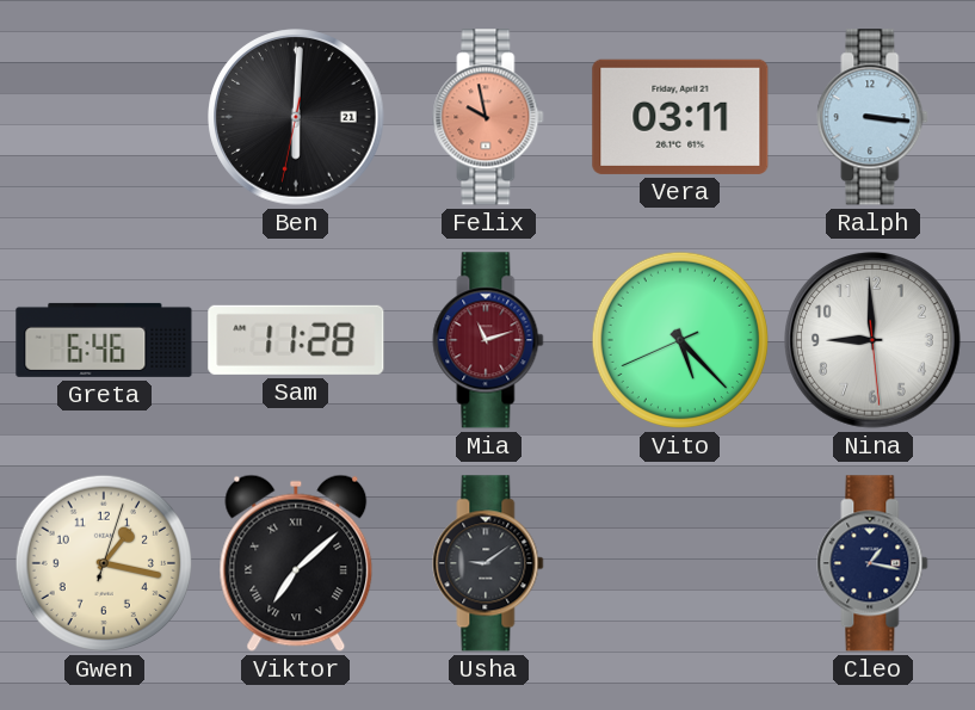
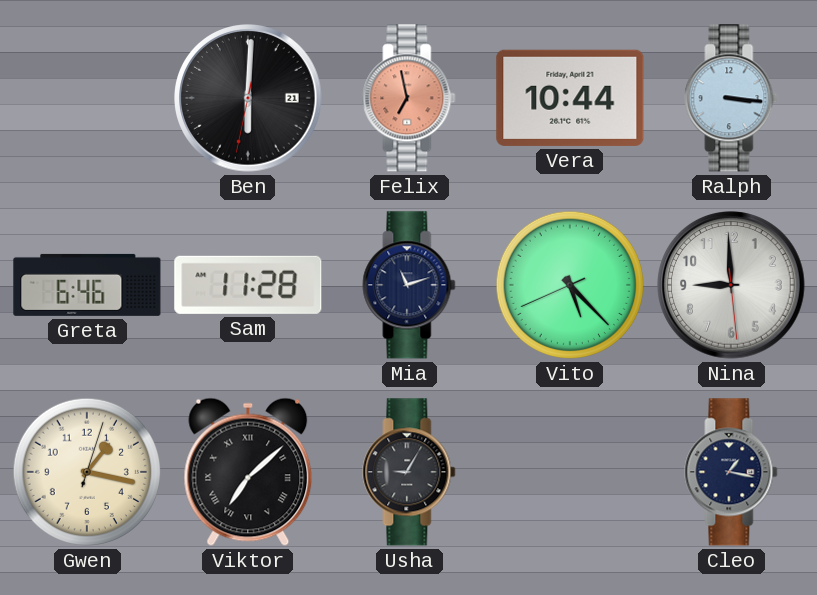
Felix: 9:58 -> 6:58 (409, 98)
Vera: 03:11 -> 10:44 (570, 98)
Mia dial: burgundy -> navy (409, 285)
Usha: 9:09 -> 9:05 (409, 472)
